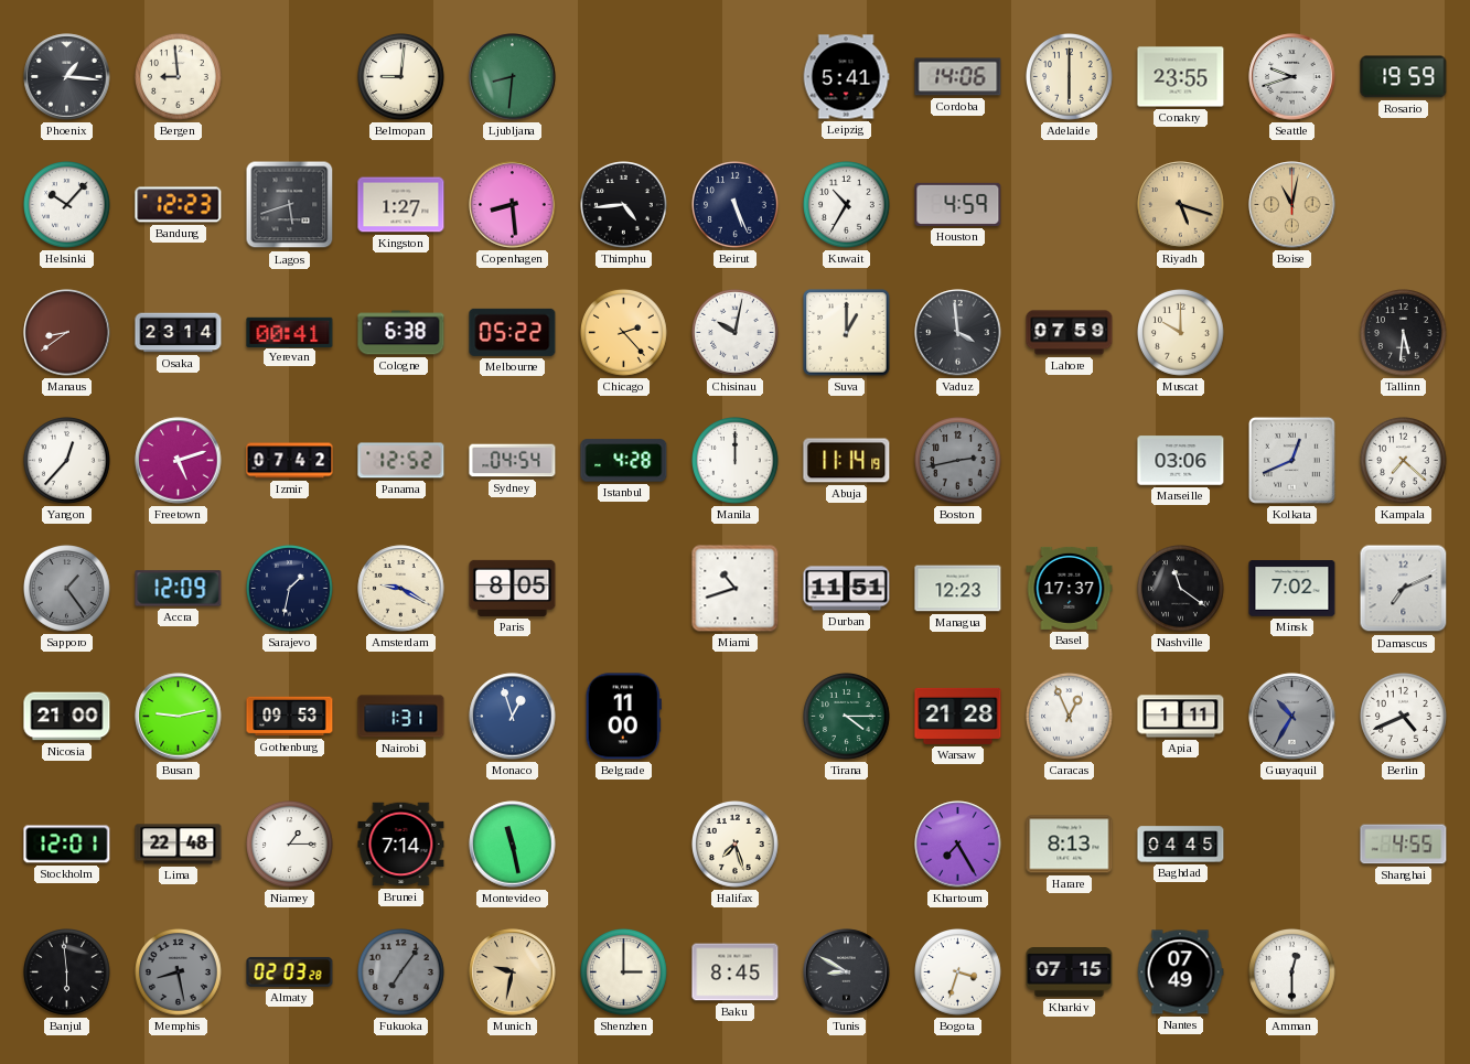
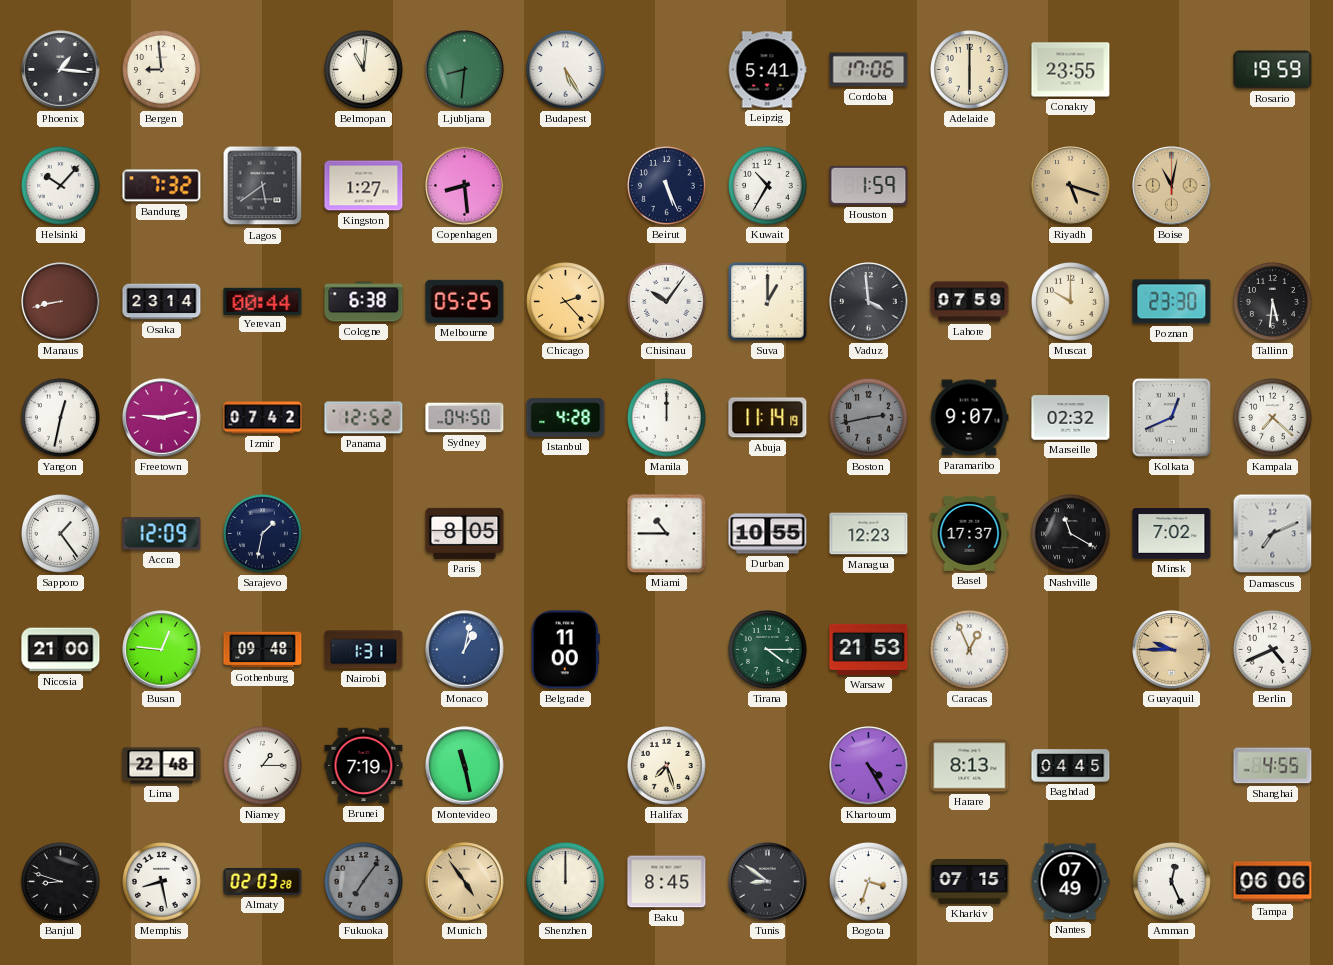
Belmopan: 9:01 -> 11:01 (364, 70)
Budapest: none -> 5:25 (566, 70)
Cordoba: 14:06 -> 17:06 (869, 70)
Seattle: 9:42 -> none (1292, 77)
Bandung: 12:23 -> 7:32 (162, 186)
Lagos: 5:42 -> 5:39 (263, 186)
Thimphu: 4:44 -> none (624, 205)
Houston: 4:59 -> 1:59 (869, 185)
Manaus: 8:39 -> 8:43 (61, 302)
Yerevan: 00:41 -> 00:44 (263, 301)
Melbourne: 05:22 -> 05:25 (465, 301)
Chisinau: 10:02 -> 10:06 (667, 302)
Poznan: none -> 23:30 (1172, 302)
Yangon: 12:37 -> 12:32 (61, 418)
Freetown: 5:12 -> 9:13 (162, 418)
Sydney: 04:54 -> 04:50 (465, 418)
Paramaribo: none -> 9:07 (970, 418)
Marseille: 03:06 -> 02:32 (1071, 418)
Sapporo dial: grey -> white (61, 534)
Amsterdam: 9:20 -> none (401, 589)
Miami: 10:42 -> 10:45 (667, 534)
Durban: 11:51 -> 10:55 (768, 534)
Nashville: 11:21 -> 11:20 (1071, 534)
Busan: 9:13 -> 12:46 (162, 650)
Gothenburg: 09:53 -> 09:48 (263, 650)
Monaco: 12:57 -> 1:02 (465, 650)
Warsaw: 21:28 -> 21:53 (869, 649)
Apia: 1:11 -> none (1181, 717)
Guayaquil: 10:35 -> 9:45 (1172, 650)
Guayaquil dial: grey -> champagne (1172, 650)
Stockholm: 12:01 -> none (67, 845)
Brunei: 7:14 -> 7:19 (364, 766)
Khartoum: 7:25 -> 4:25 (869, 766)
Banjul: 5:59 -> 8:48 (61, 882)
Memphis dial: grey -> white (162, 882)
Munich: 9:32 -> 4:54 (465, 882)
Shenzhen: 3:00 -> 12:00 (566, 882)
Tunis: 8:50 -> 8:51 (768, 882)
Amman: 12:30 -> 12:26 (1172, 882)
Tampa: none -> 06:06 (1273, 882)
